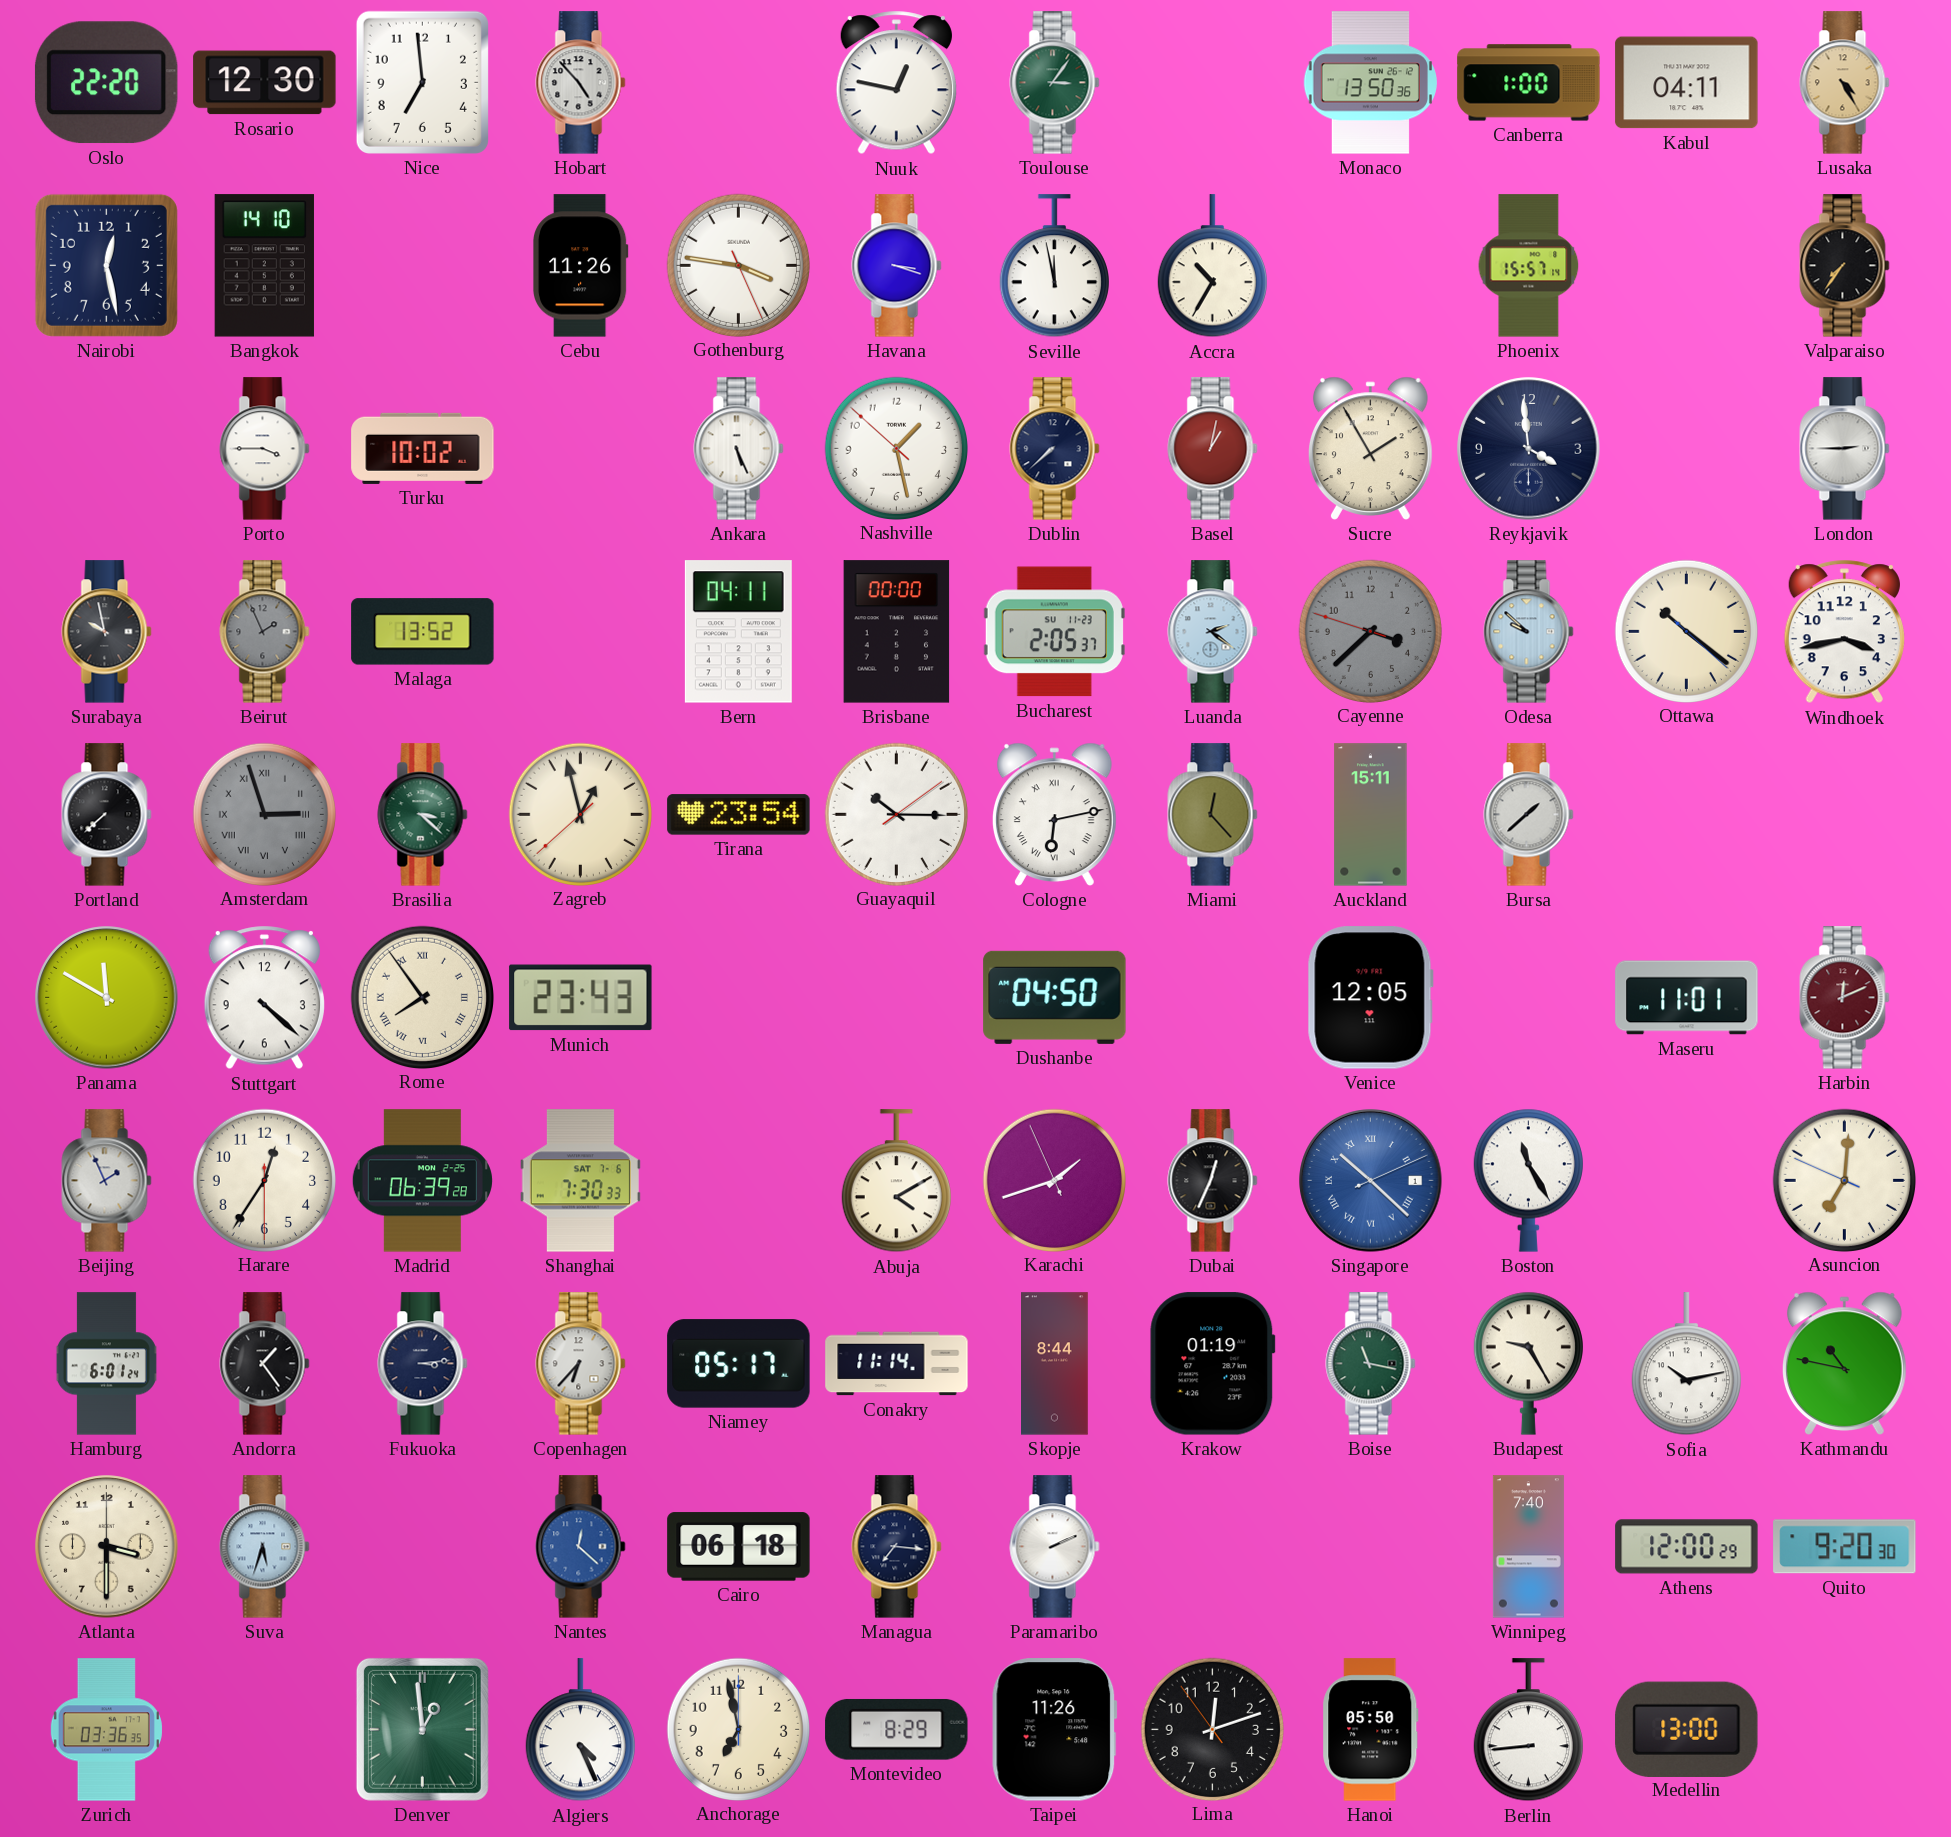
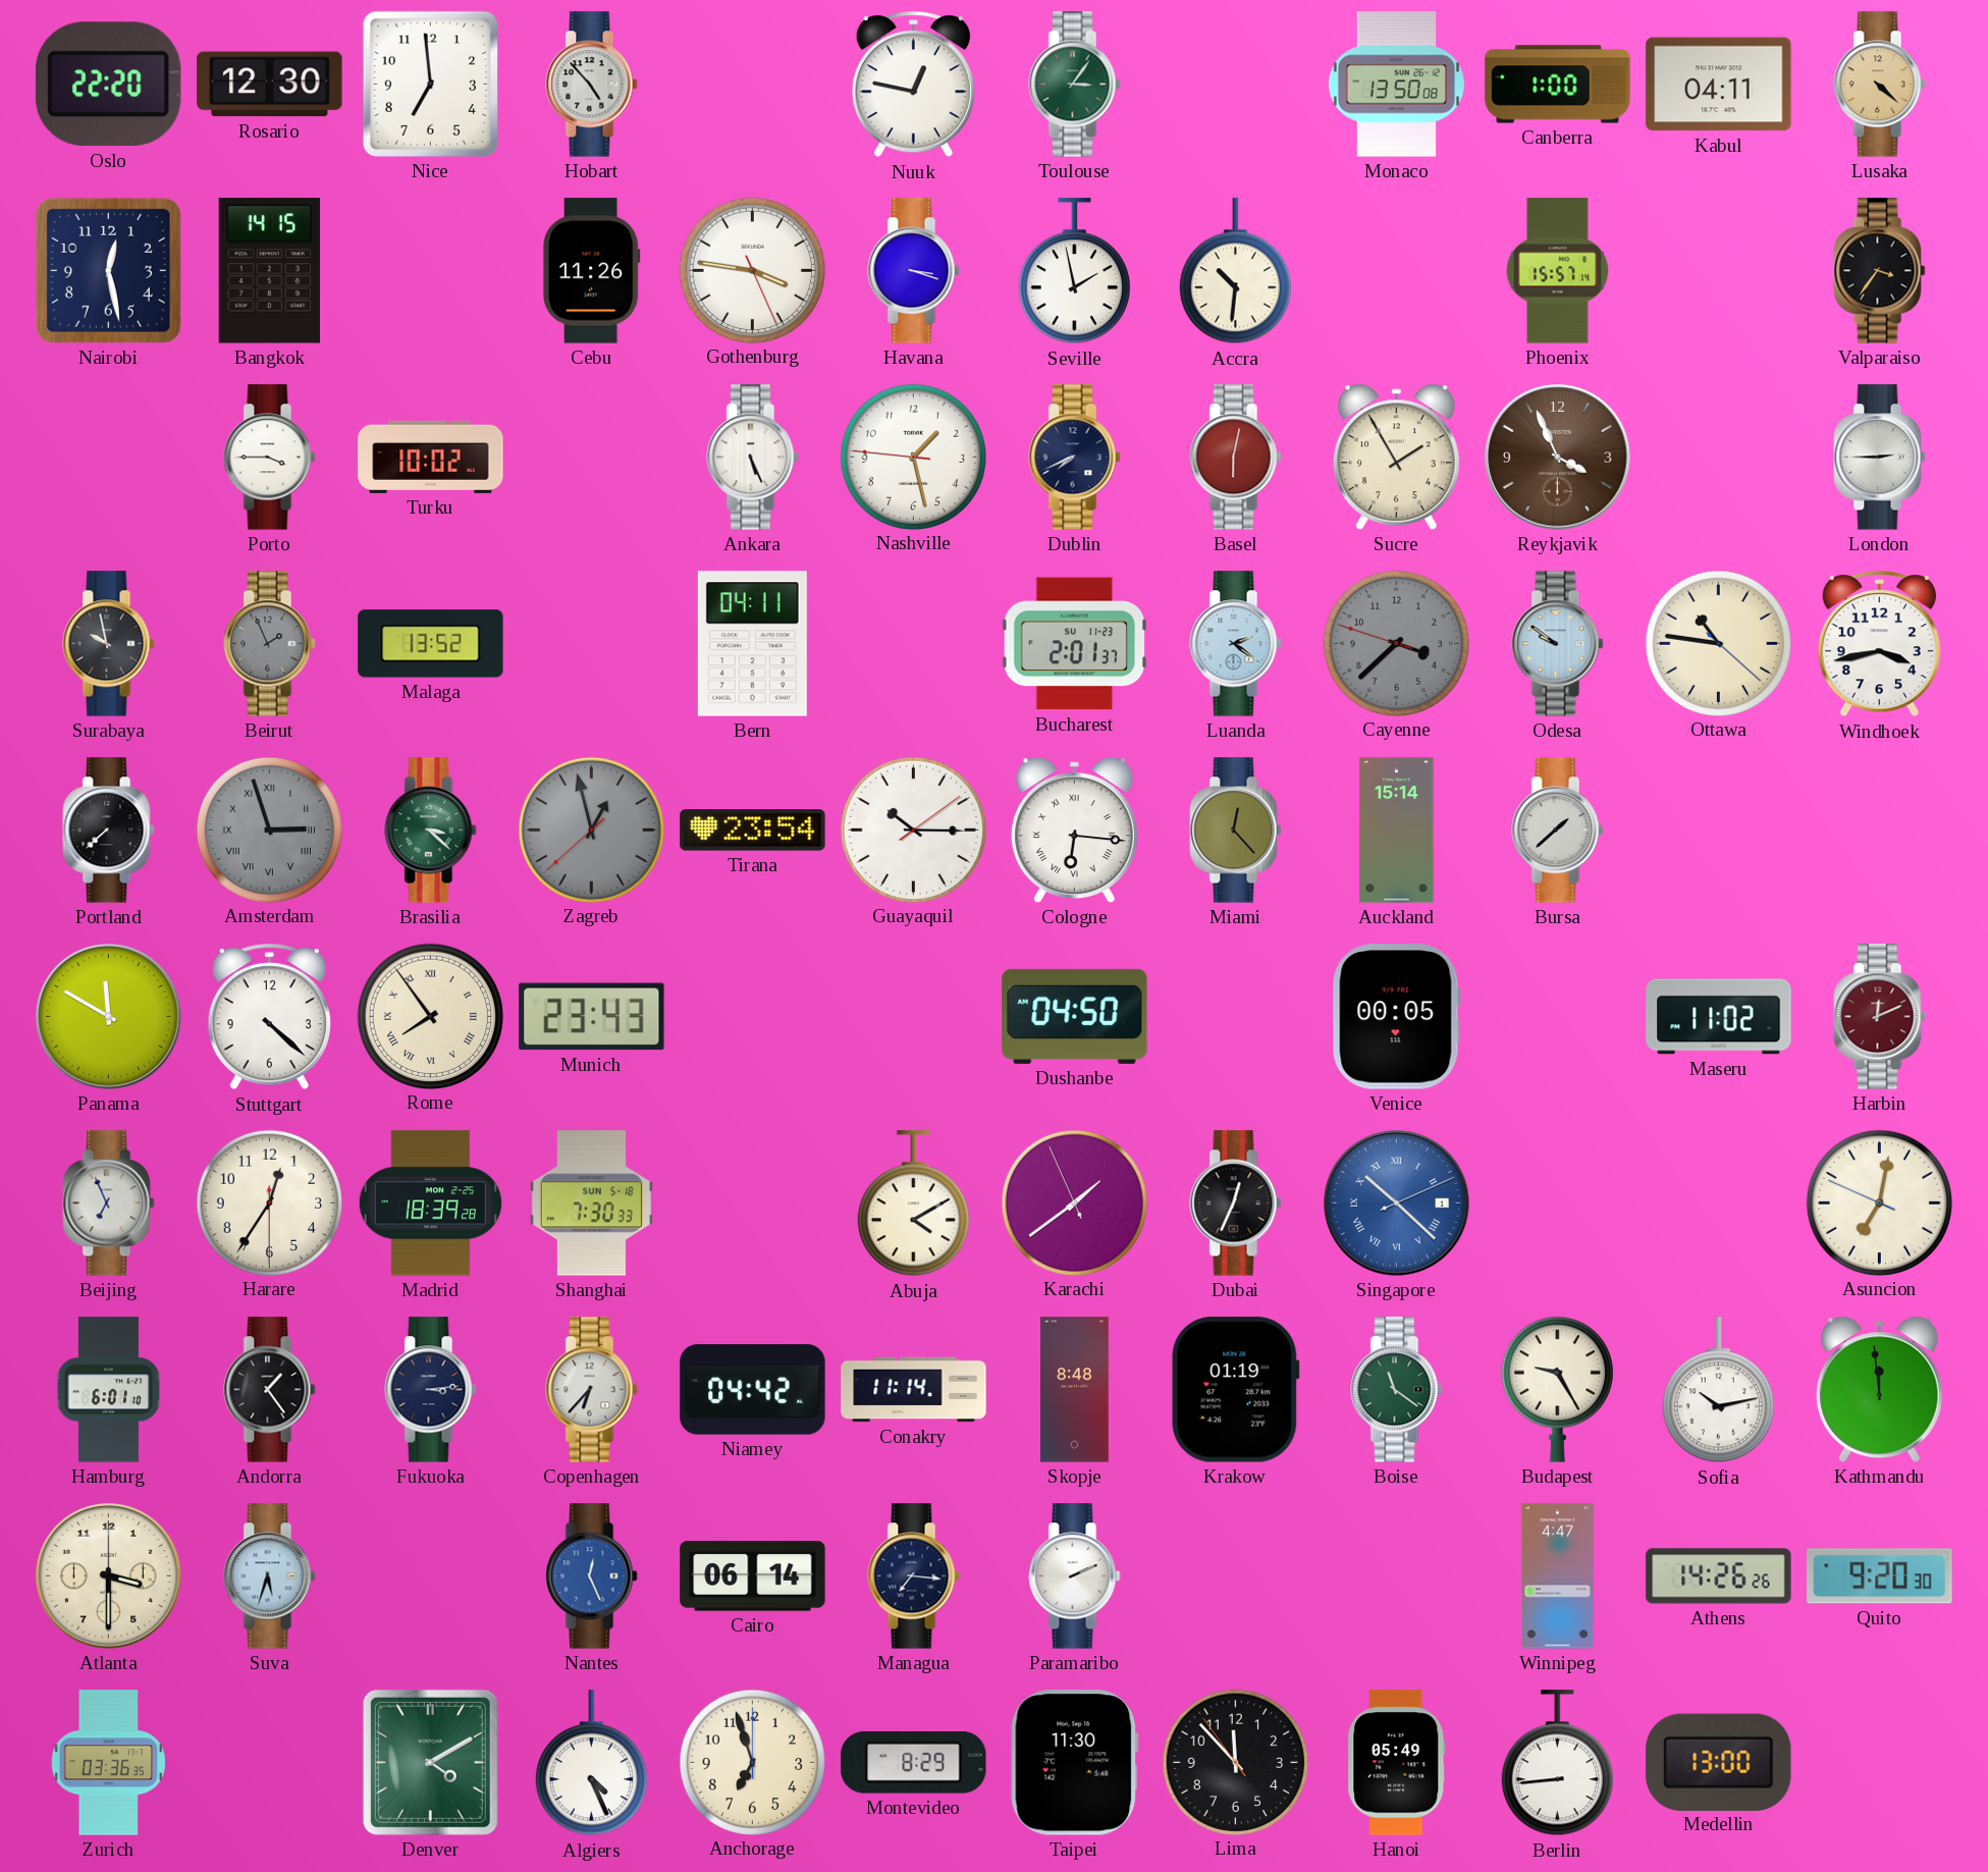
Monaco: 13:50:36 -> 13:50:08 (1396, 85)
Lusaka: 4:25 -> 4:22 (1880, 85)
Bangkok: 14:10 -> 14:15 (269, 271)
Seville: 11:58 -> 1:58 (1074, 271)
Accra: 10:35 -> 10:31 (1235, 271)
Valparaiso: 7:36 -> 3:36 (1880, 271)
Nashville: 1:27:52 -> 1:27:46 (913, 457)
Dublin: 7:38 -> 7:41 (1075, 458)
Basel: 1:02 -> 6:02 (1236, 458)
Reykjavik: 3:59 -> 3:56 (1558, 458)
Reykjavik dial: navy -> brown (1558, 458)
Brisbane: 00:00 -> none (897, 632)
Bucharest: 2:05 -> 2:01 (1074, 644)
Odesa: 9:52 -> 9:51 (1558, 644)
Ottawa: 10:21 -> 10:46 (1718, 643)
Zagreb dial: cream -> grey (591, 830)
Cologne: 6:13 -> 6:16 (1074, 830)
Auckland: 15:11 -> 15:14 (1397, 831)
Venice: 12:05 -> 00:05 (1396, 1017)
Maseru: 11:01 -> 11:02 (1719, 1017)
Beijing: 1:56 -> 6:56 (109, 1204)
Madrid: 06:39 -> 18:39 (430, 1204)
Shanghai date: SAT 7-6 -> SUN 5-18 (591, 1204)
Karachi: 1:41 -> 1:38 (1074, 1202)
Boston: 11:25 -> none (1528, 1180)
Asuncion: 7:00 -> 7:01 (1879, 1202)
Hamburg: 6:01:24 -> 6:01:10 (108, 1390)
Niamey: 05:17 -> 04:42 (753, 1390)
Skopje: 8:44 -> 8:48 (1075, 1390)
Boise: 11:17 -> 11:21 (1397, 1390)
Kathmandu: 10:47 -> 11:59 (1879, 1389)
Nantes: 12:22 -> 12:26 (592, 1576)
Cairo: 06:18 -> 06:14 (753, 1576)
Winnipeg: 7:40 -> 4:47 (1557, 1576)
Athens: 12:00 -> 14:26 (1719, 1576)
Denver: 12:59 -> 4:10 (430, 1762)
Anchorage: 6:58 -> 6:57 (752, 1762)
Taipei: 11:26 -> 11:30 (1075, 1763)
Lima: 12:11 -> 11:52 (1235, 1762)
Hanoi: 05:50 -> 05:49 (1397, 1763)
